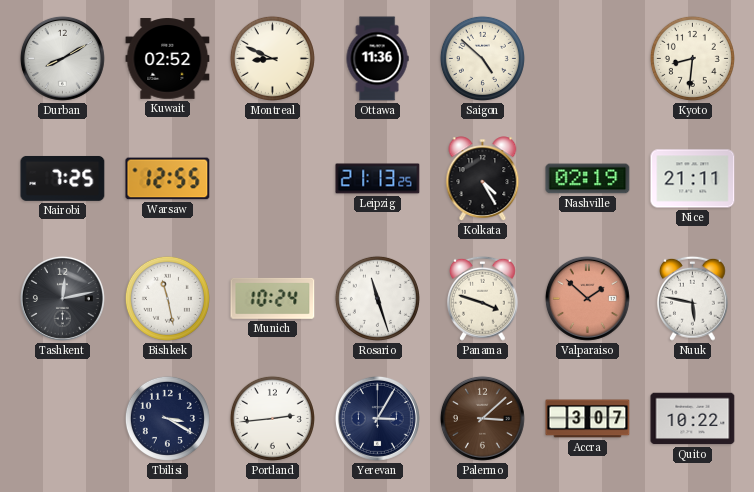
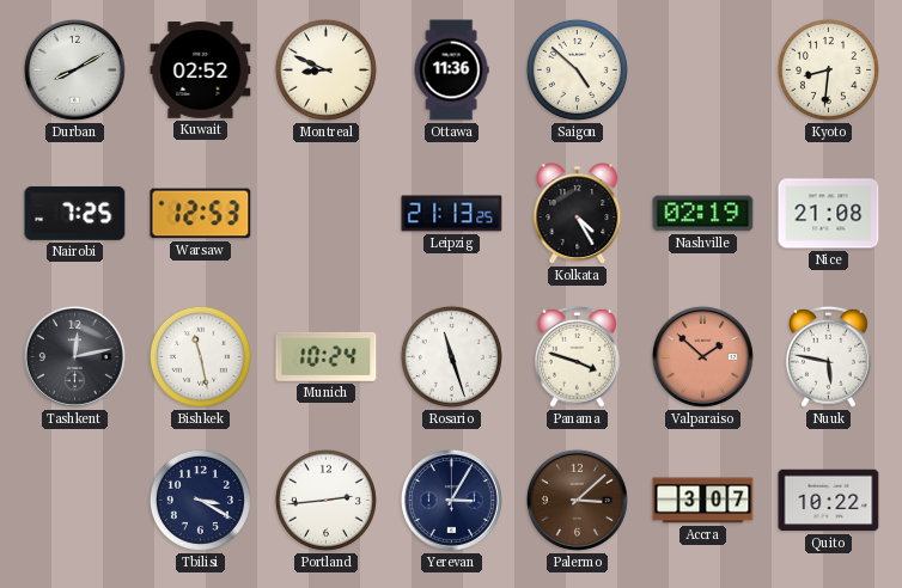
Warsaw: 12:55 -> 12:53 (201, 214)
Nice: 21:11 -> 21:08 (829, 214)
